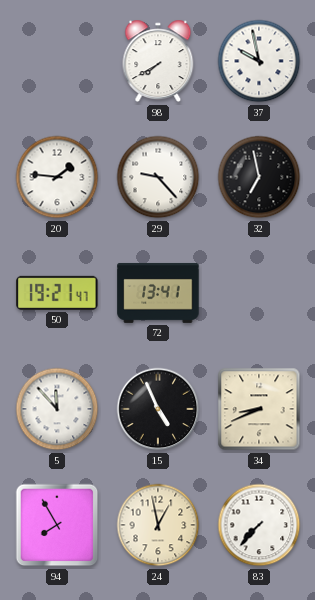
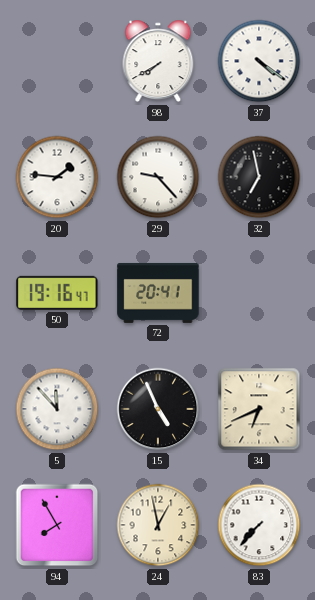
37: 9:58 -> 4:21 (259, 61)
50: 19:21 -> 19:16 (57, 293)
72: 13:41 -> 20:41 (158, 293)
34: 8:41 -> 6:41 (259, 409)
